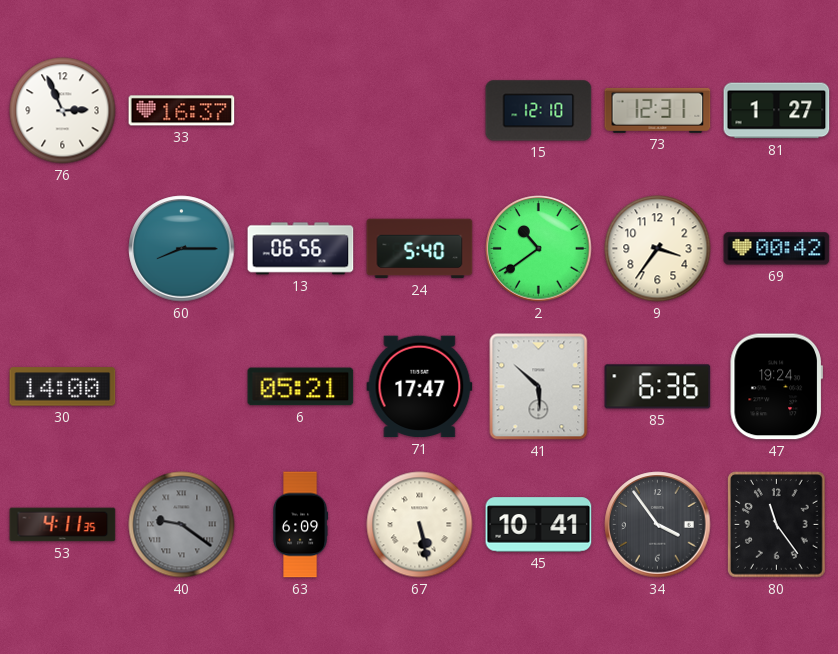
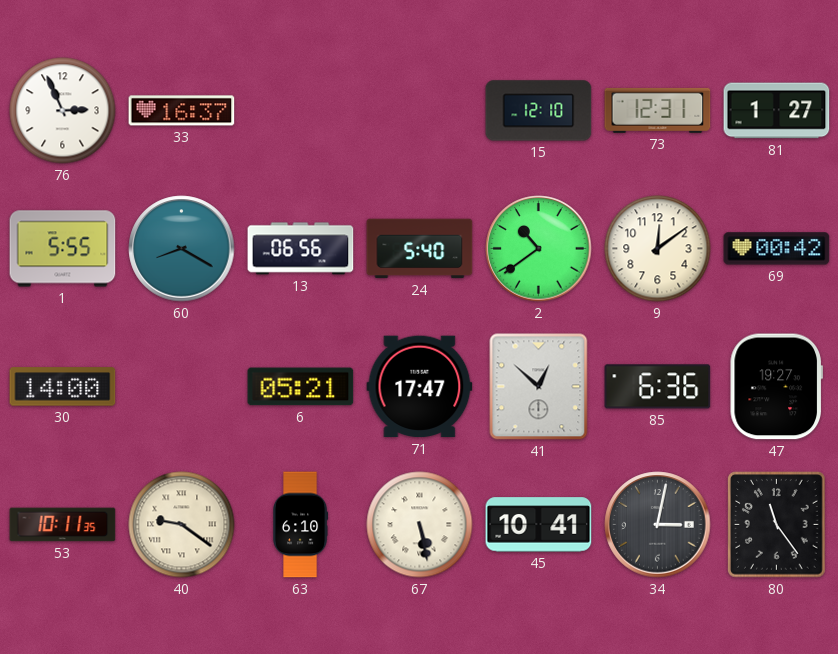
1: none -> 5:55 (63, 249)
60: 8:15 -> 8:20 (182, 249)
9: 3:36 -> 12:09 (658, 249)
41: 5:52 -> 12:52 (539, 387)
47: 19:24 -> 19:27 (776, 387)
53: 4:11 -> 10:11 (63, 525)
40 dial: grey -> cream (182, 525)
63: 6:09 -> 6:10 (301, 525)
34: 3:54 -> 3:02 (658, 525)
